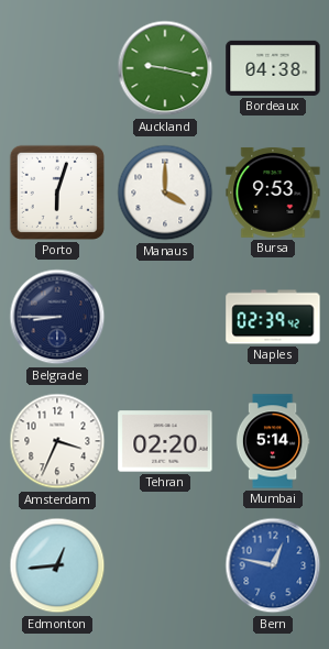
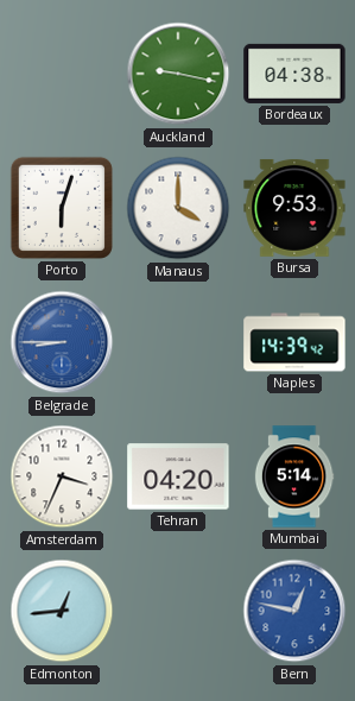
Belgrade dial: navy -> blue (62, 342)
Naples: 02:39 -> 14:39 (294, 342)
Tehran: 02:20 -> 04:20 (178, 476)
